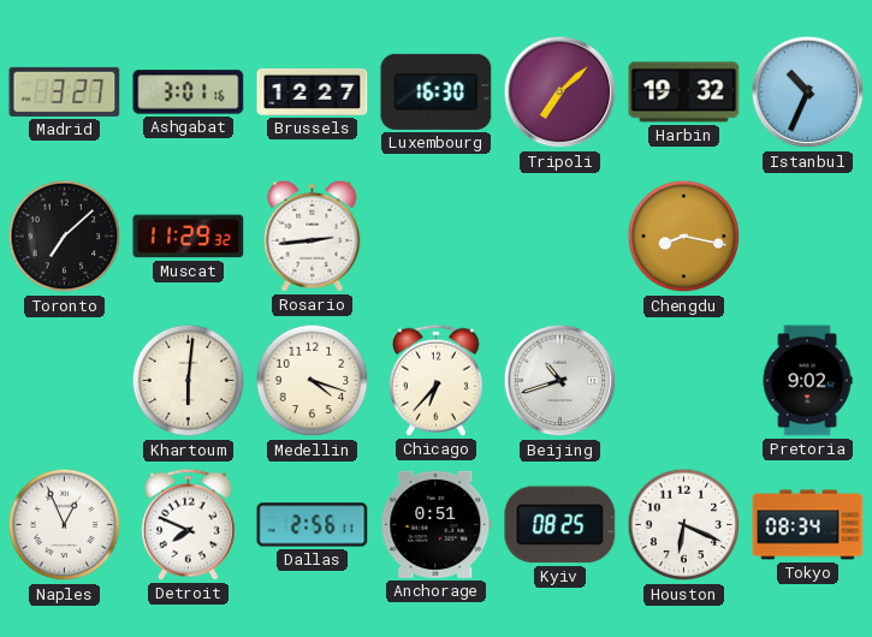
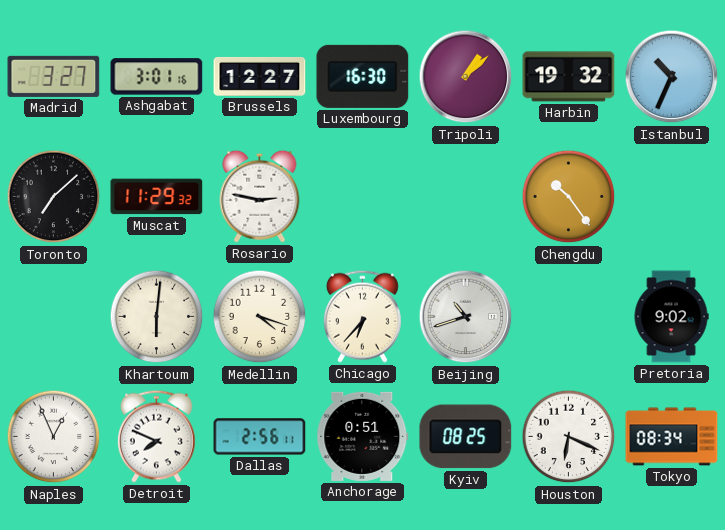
Tripoli: 7:08 -> 1:08 (466, 77)
Rosario: 2:44 -> 2:47 (260, 196)
Chengdu: 8:17 -> 10:24 (569, 197)
